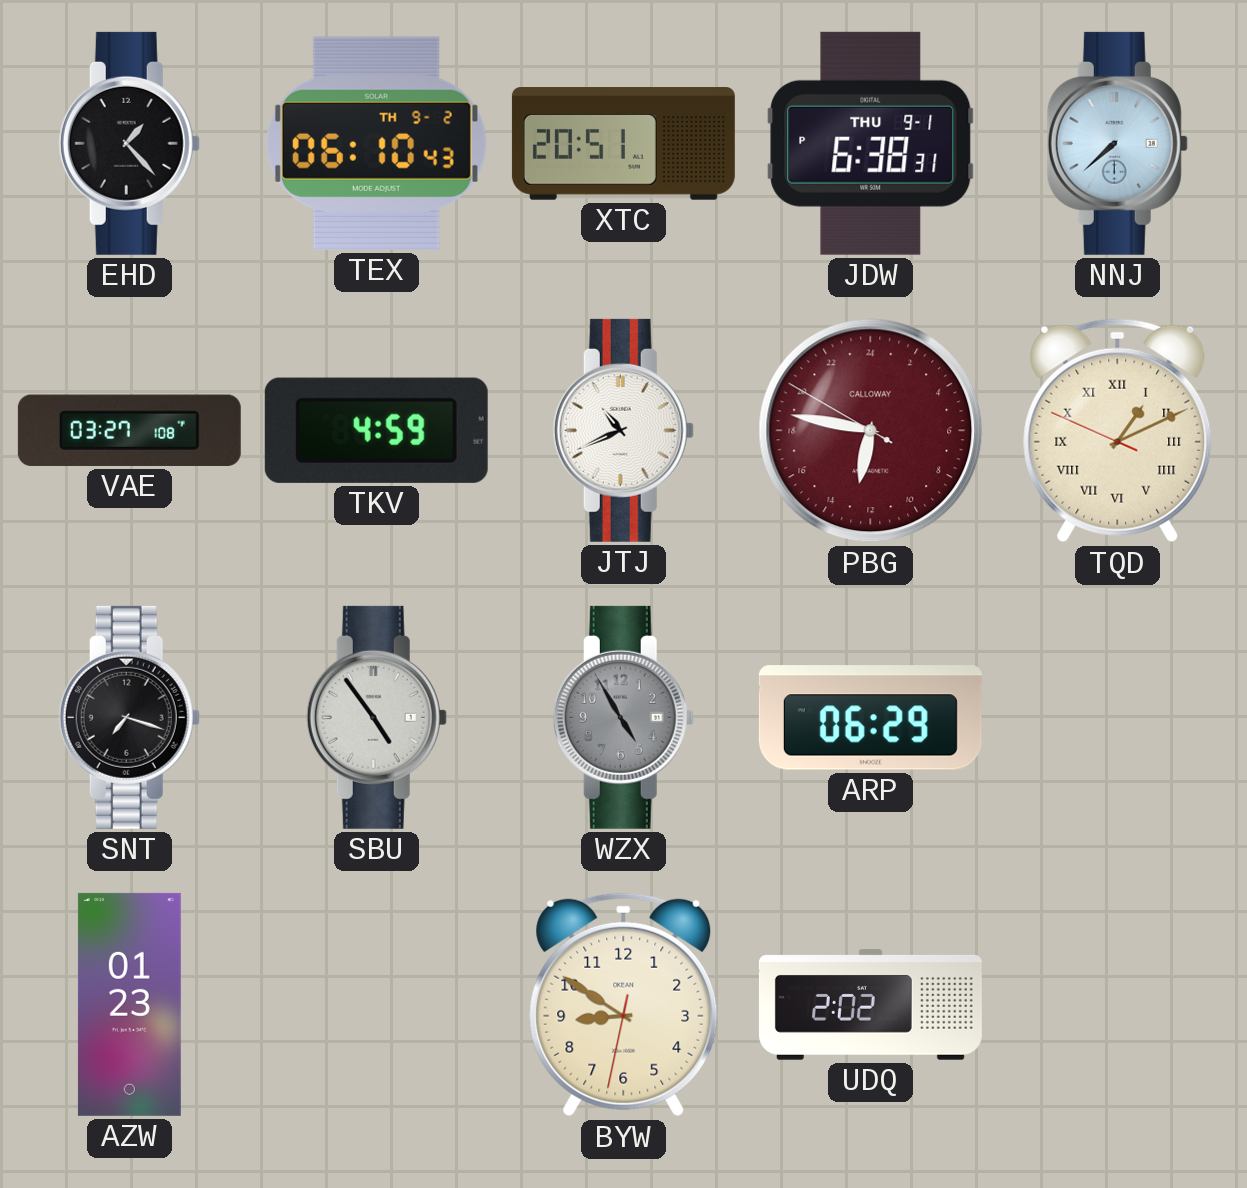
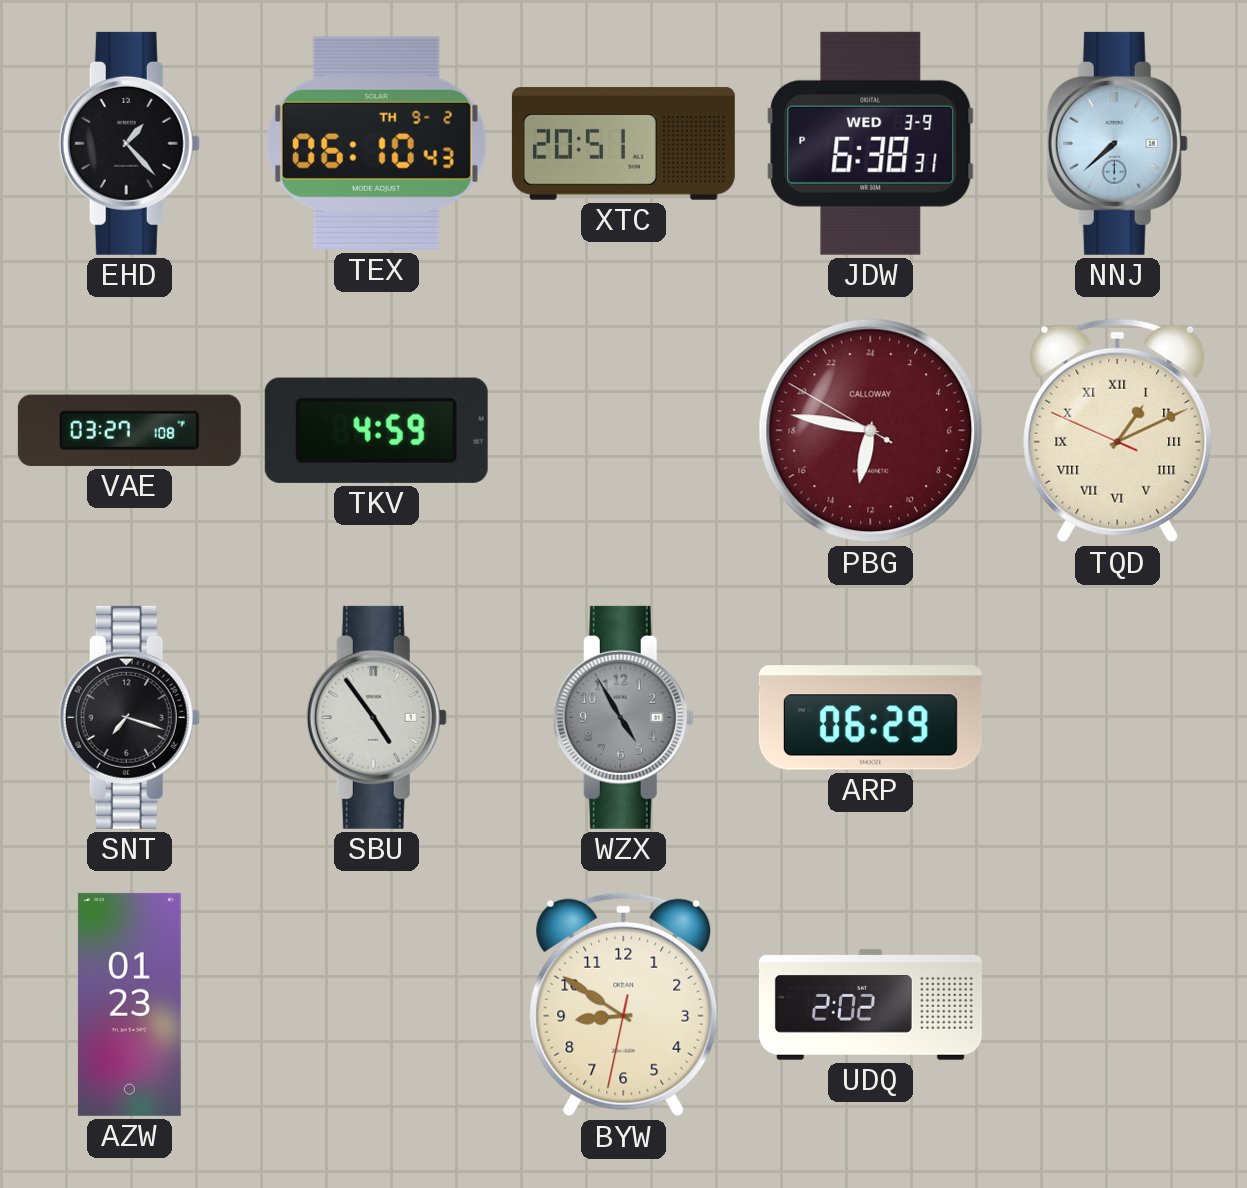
JDW date: THU 9-1 -> WED 3-9 (871, 143)
JTJ: 10:41 -> none (623, 430)
